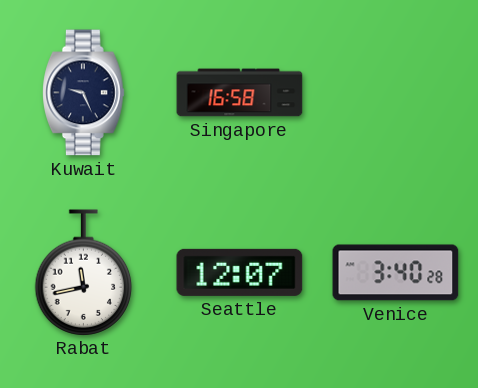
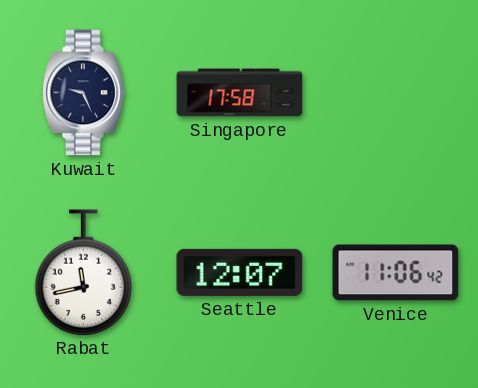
Singapore: 16:58 -> 17:58 (240, 93)
Venice: 3:40 -> 11:06 (396, 273)
